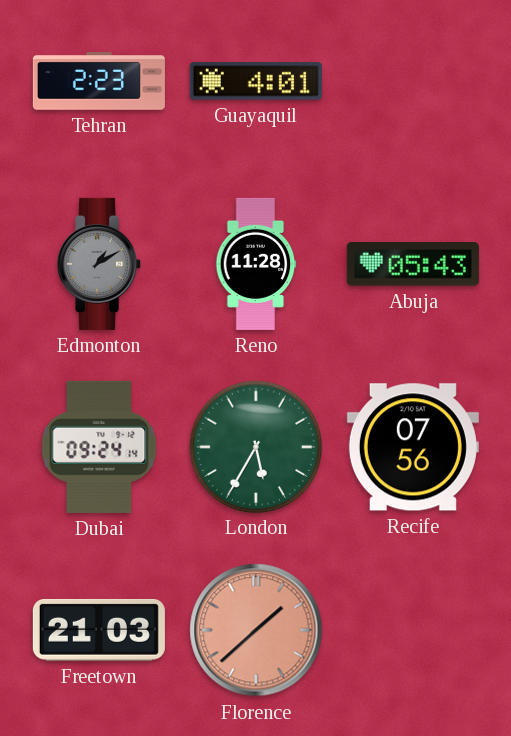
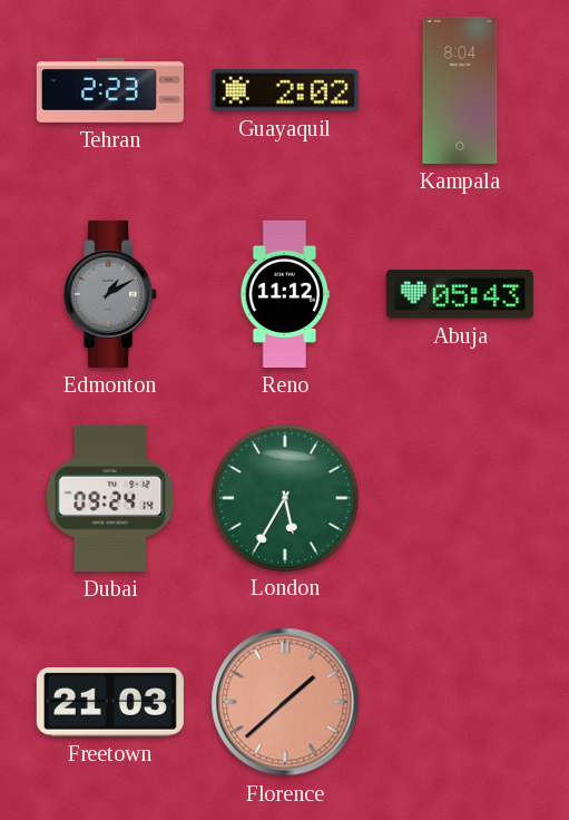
Guayaquil: 4:01 -> 2:02 (285, 90)
Kampala: none -> 8:04 (460, 90)
Reno: 11:28 -> 11:12 (285, 294)
Recife: 07:56 -> none (413, 447)
